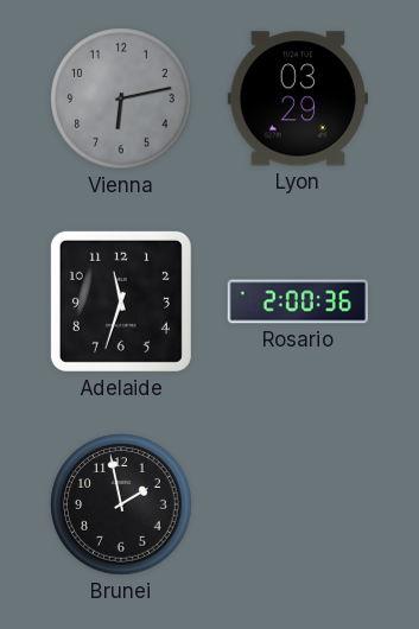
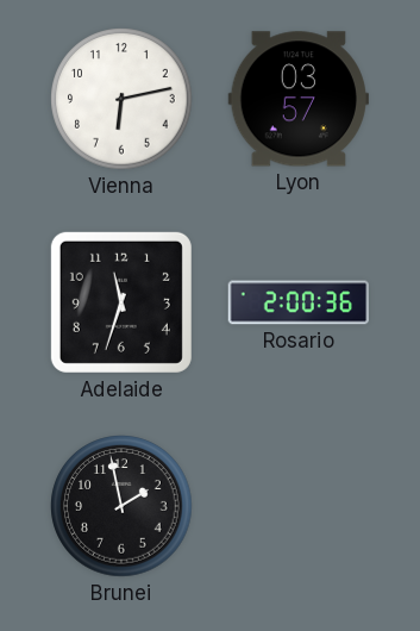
Vienna dial: grey -> white (121, 99)
Lyon: 03:29 -> 03:57 (297, 99)
